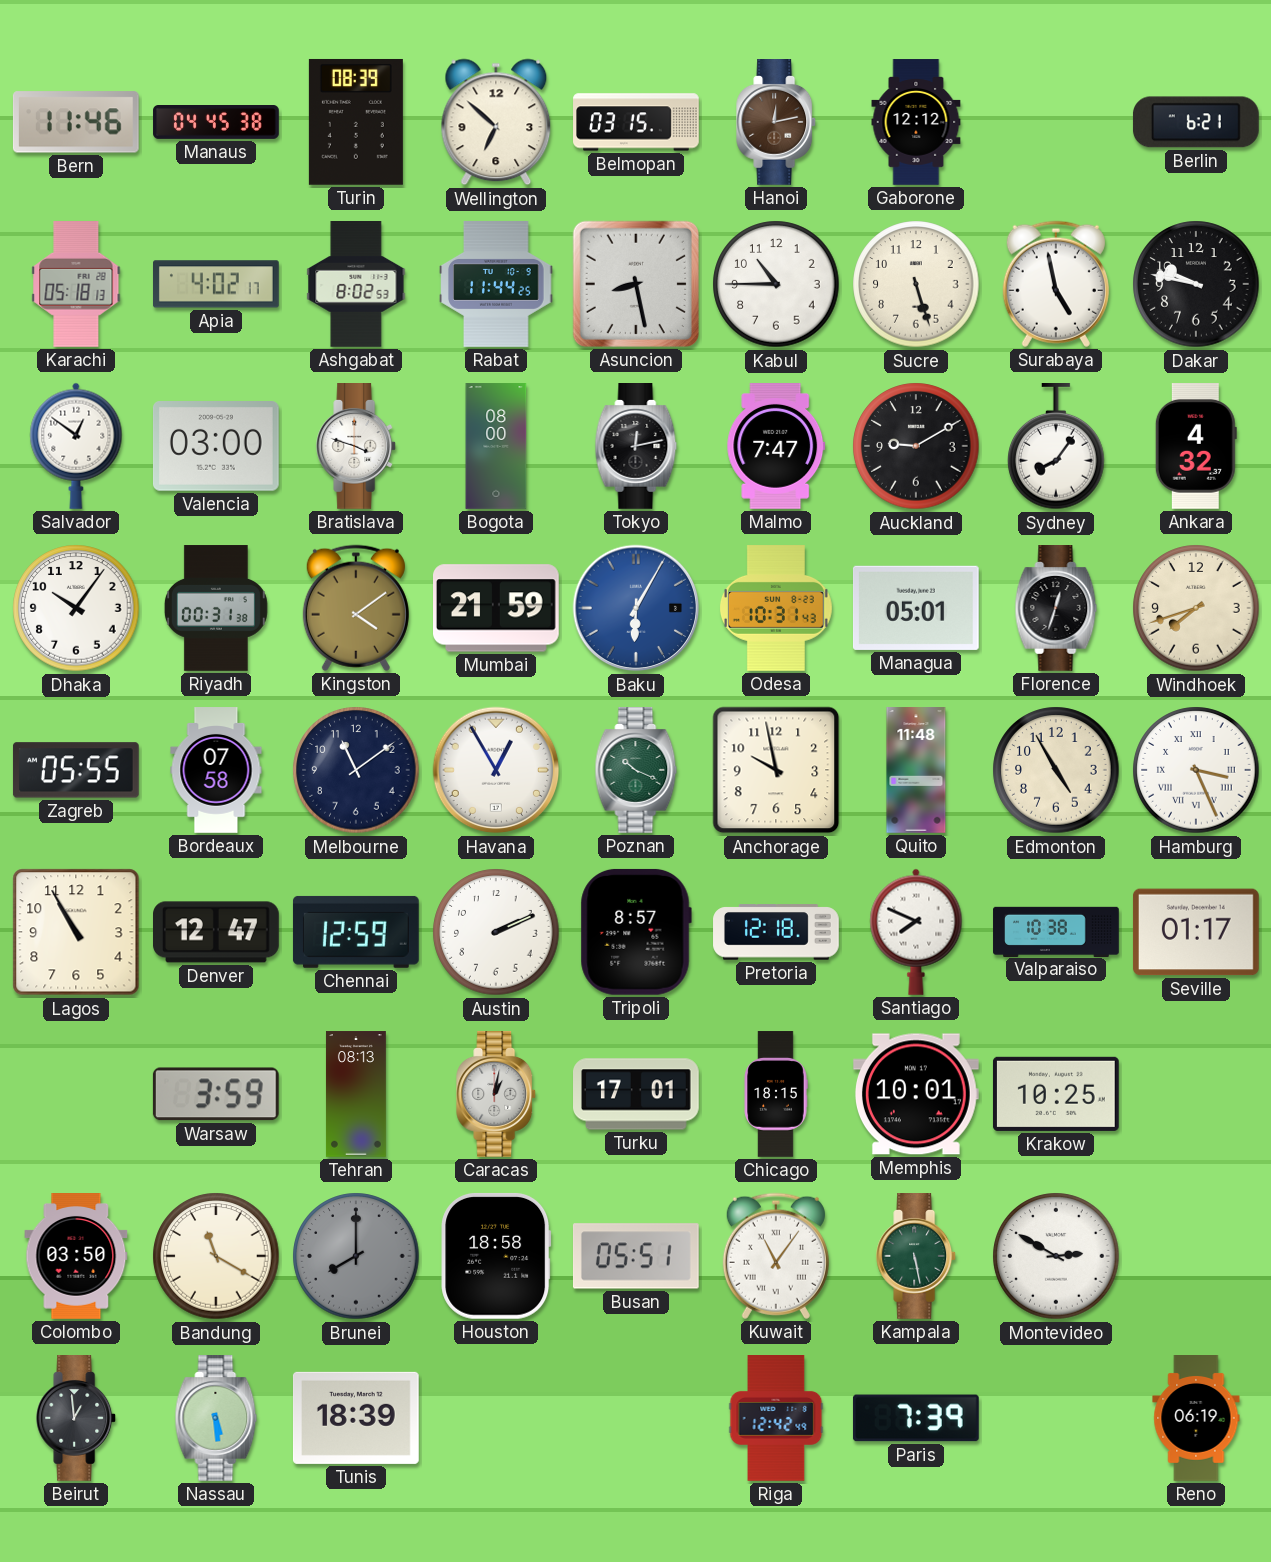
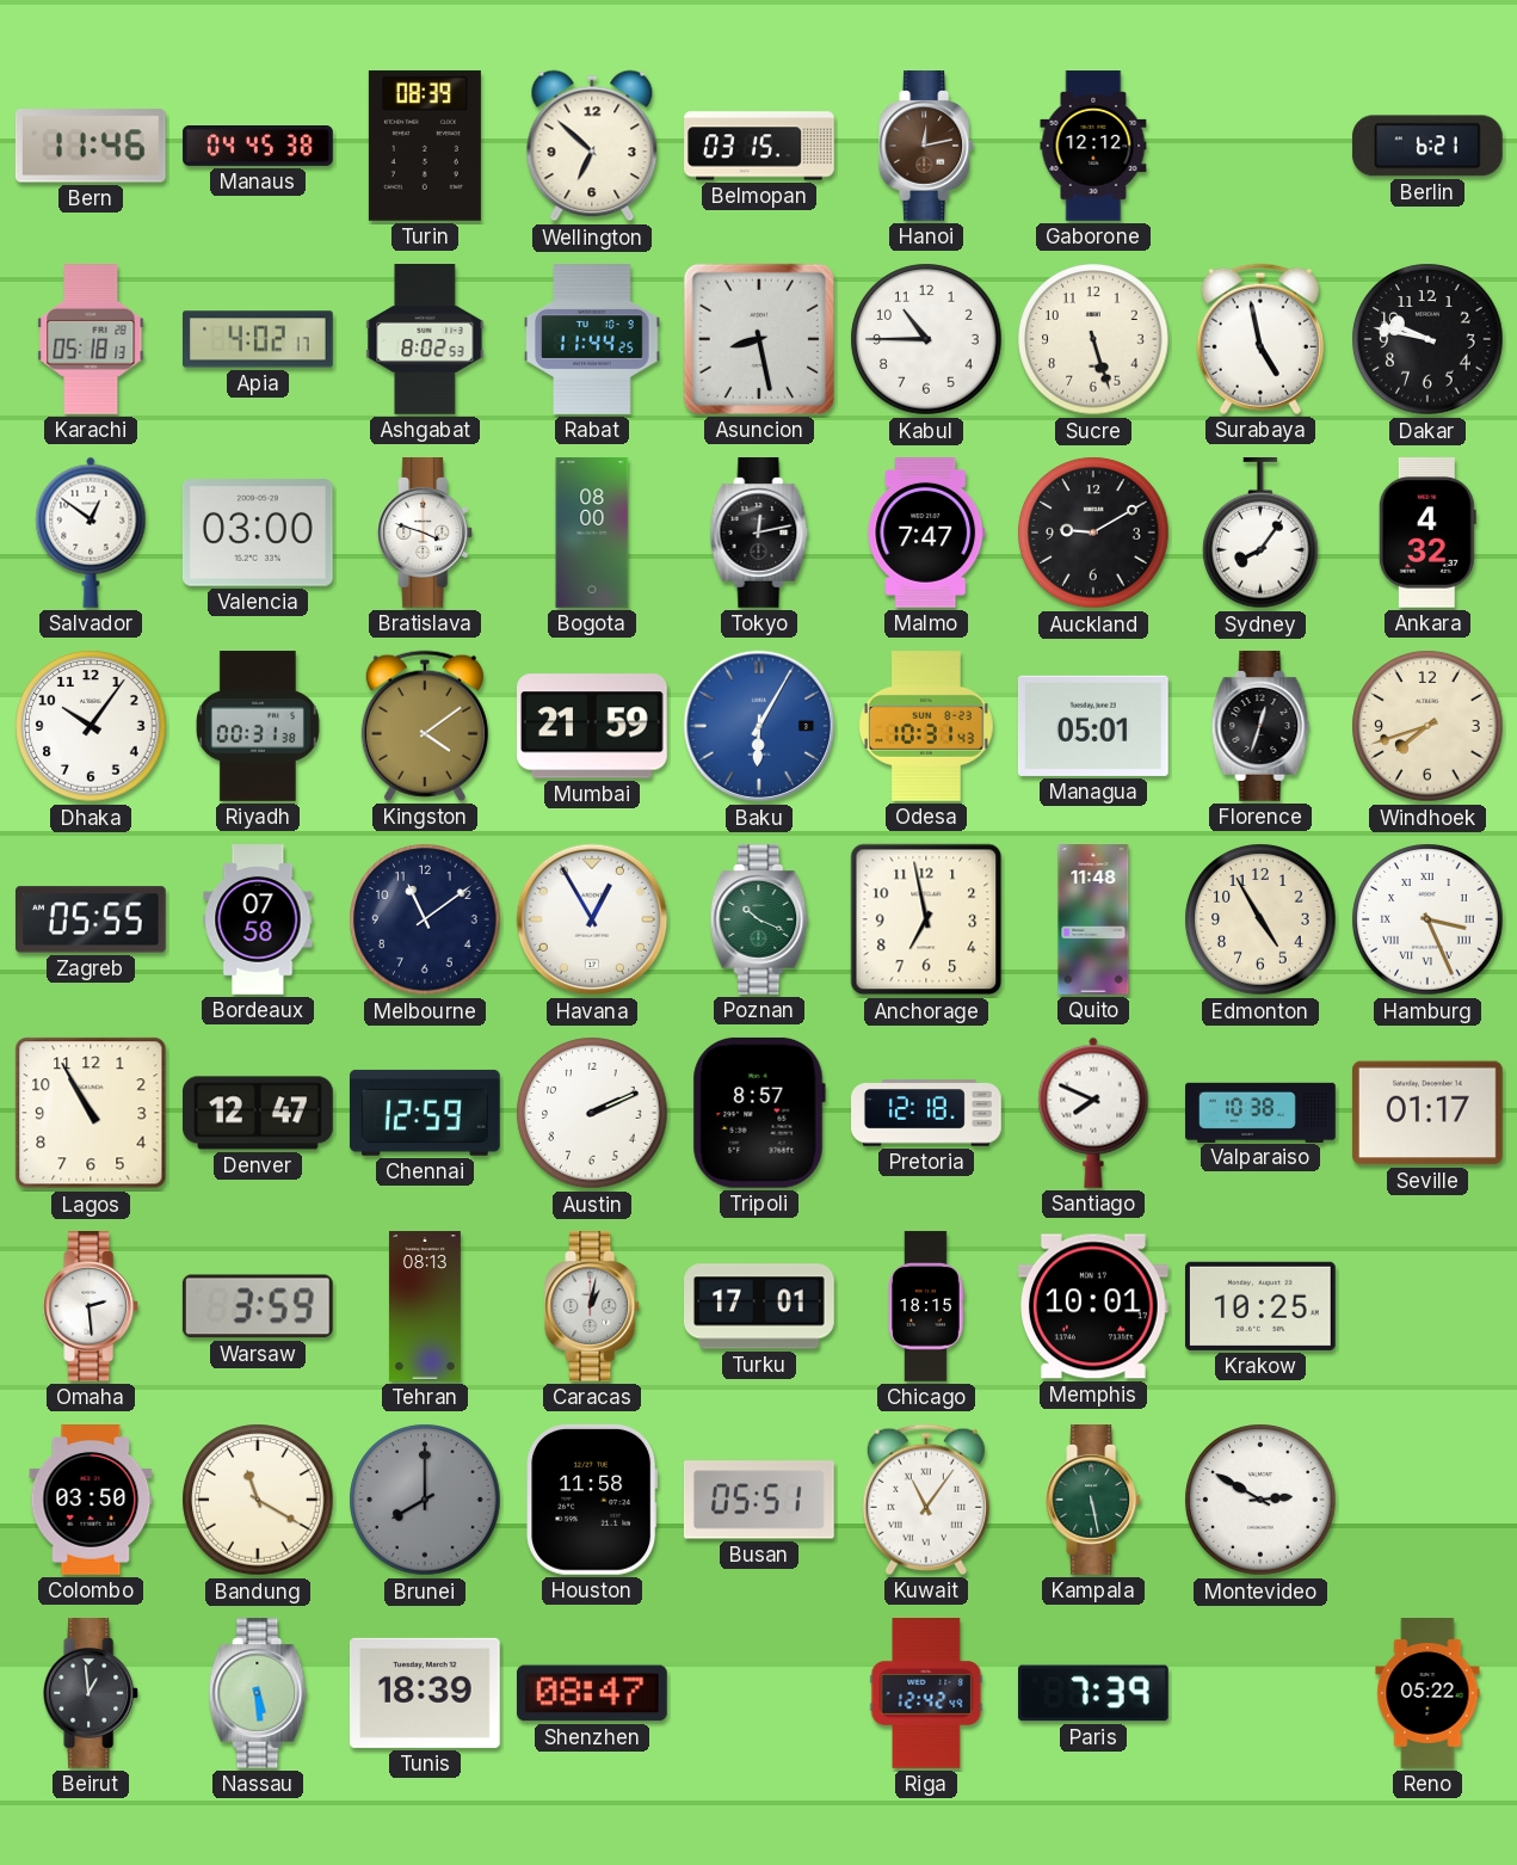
Anchorage: 9:58 -> 6:58 (926, 919)
Omaha: none -> 2:29 (92, 1307)
Houston: 18:58 -> 11:58 (592, 1500)
Shenzhen: none -> 08:47 (592, 1693)
Reno: 06:19 -> 05:22 (1427, 1694)
